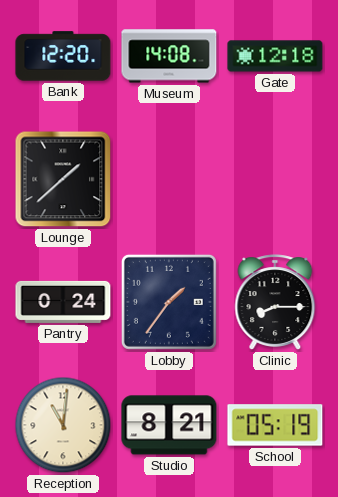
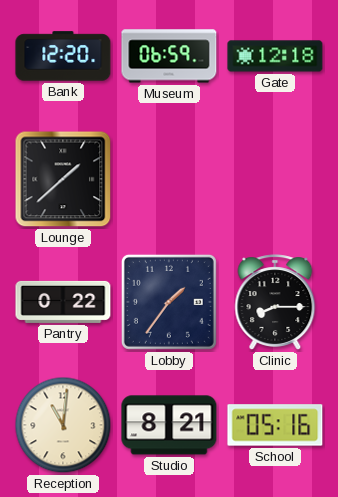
Museum: 14:08 -> 06:59 (169, 56)
Pantry: 0:24 -> 0:22 (63, 302)
School: 05:19 -> 05:16 (275, 425)
